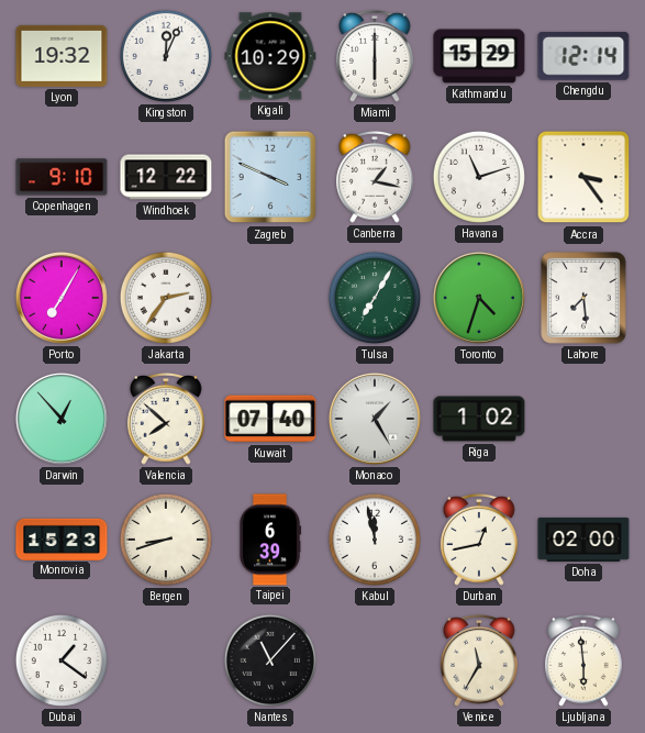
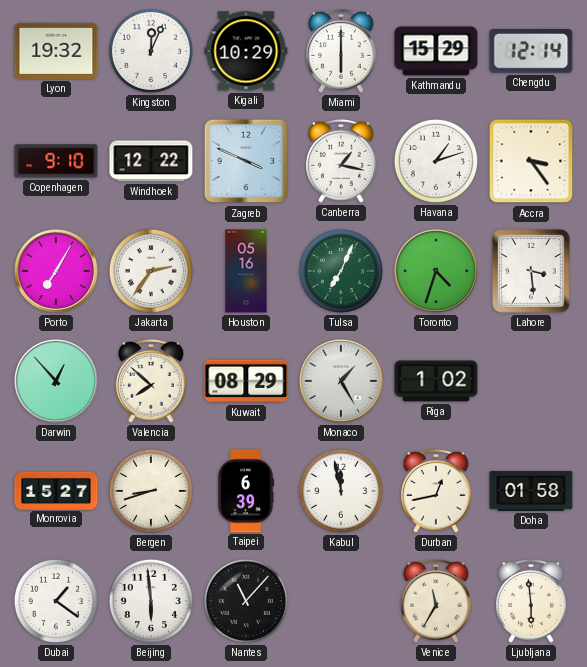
Havana: 11:12 -> 1:12 (436, 161)
Houston: none -> 05:16 (246, 271)
Tulsa: 7:05 -> 7:04 (341, 271)
Lahore: 7:29 -> 3:29 (531, 271)
Kuwait: 07:40 -> 08:29 (246, 381)
Monrovia: 15:23 -> 15:27 (56, 490)
Doha: 02:00 -> 01:58 (531, 491)
Beijing: none -> 5:59 (151, 601)
